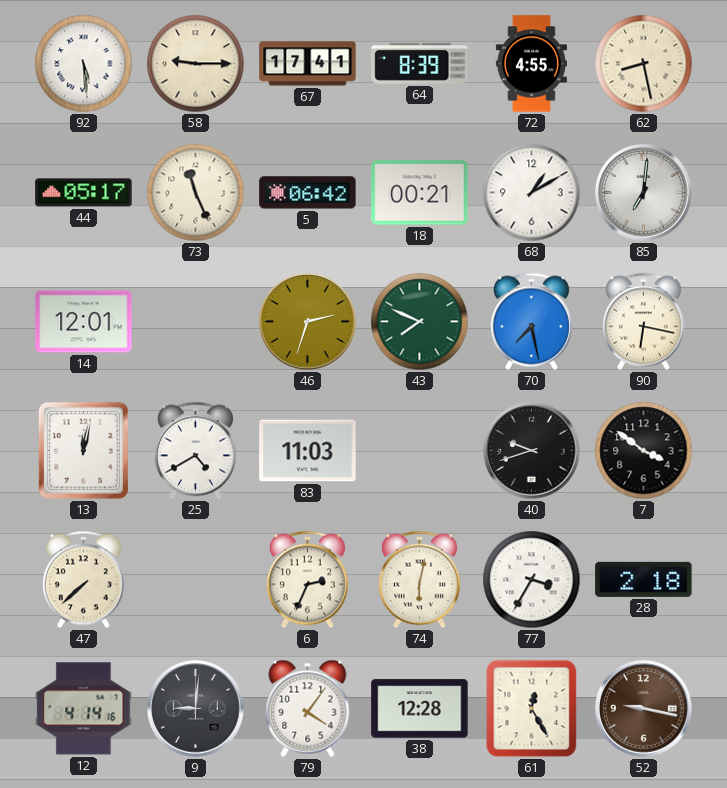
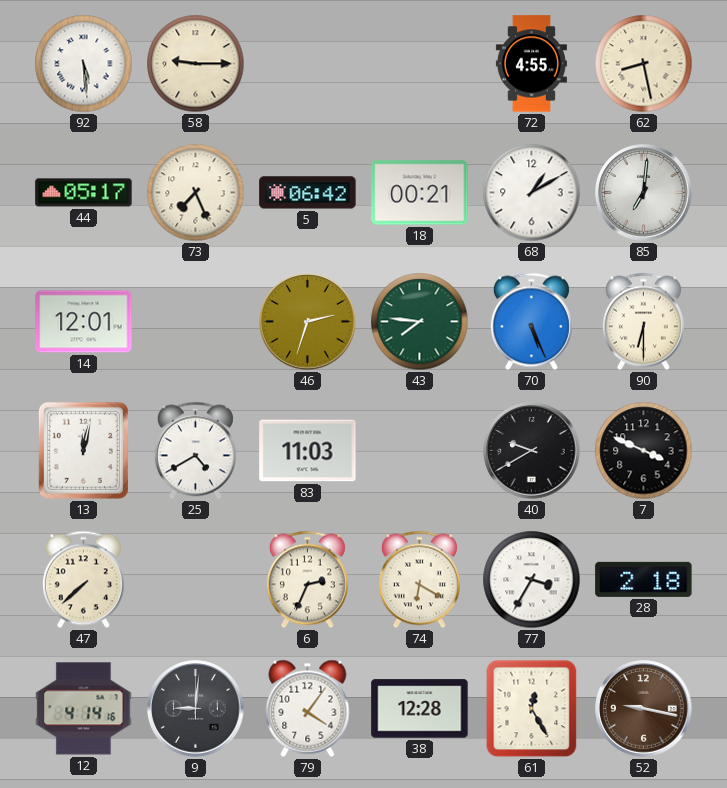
67: 17:41 -> none (308, 64)
64: 8:39 -> none (420, 63)
73: 11:26 -> 7:26 (196, 193)
43: 7:49 -> 7:46 (420, 322)
70: 7:28 -> 5:26 (531, 322)
90: 6:17 -> 6:30 (643, 322)
40: 9:42 -> 9:40 (532, 451)
7: 3:51 -> 3:49 (644, 451)
74: 6:02 -> 6:20 (419, 580)
